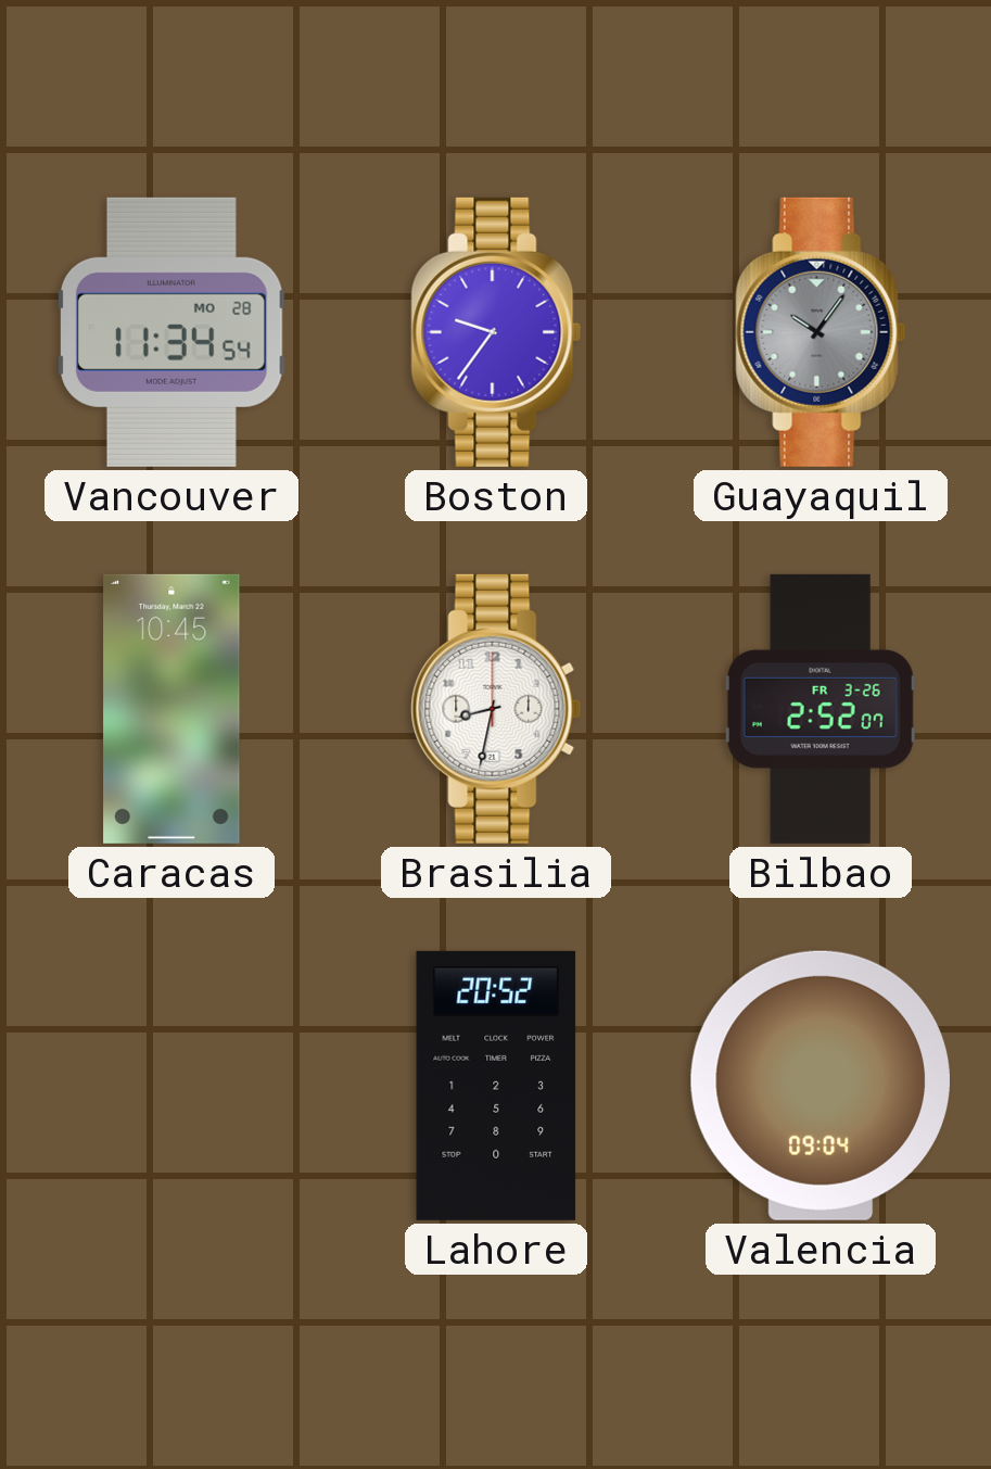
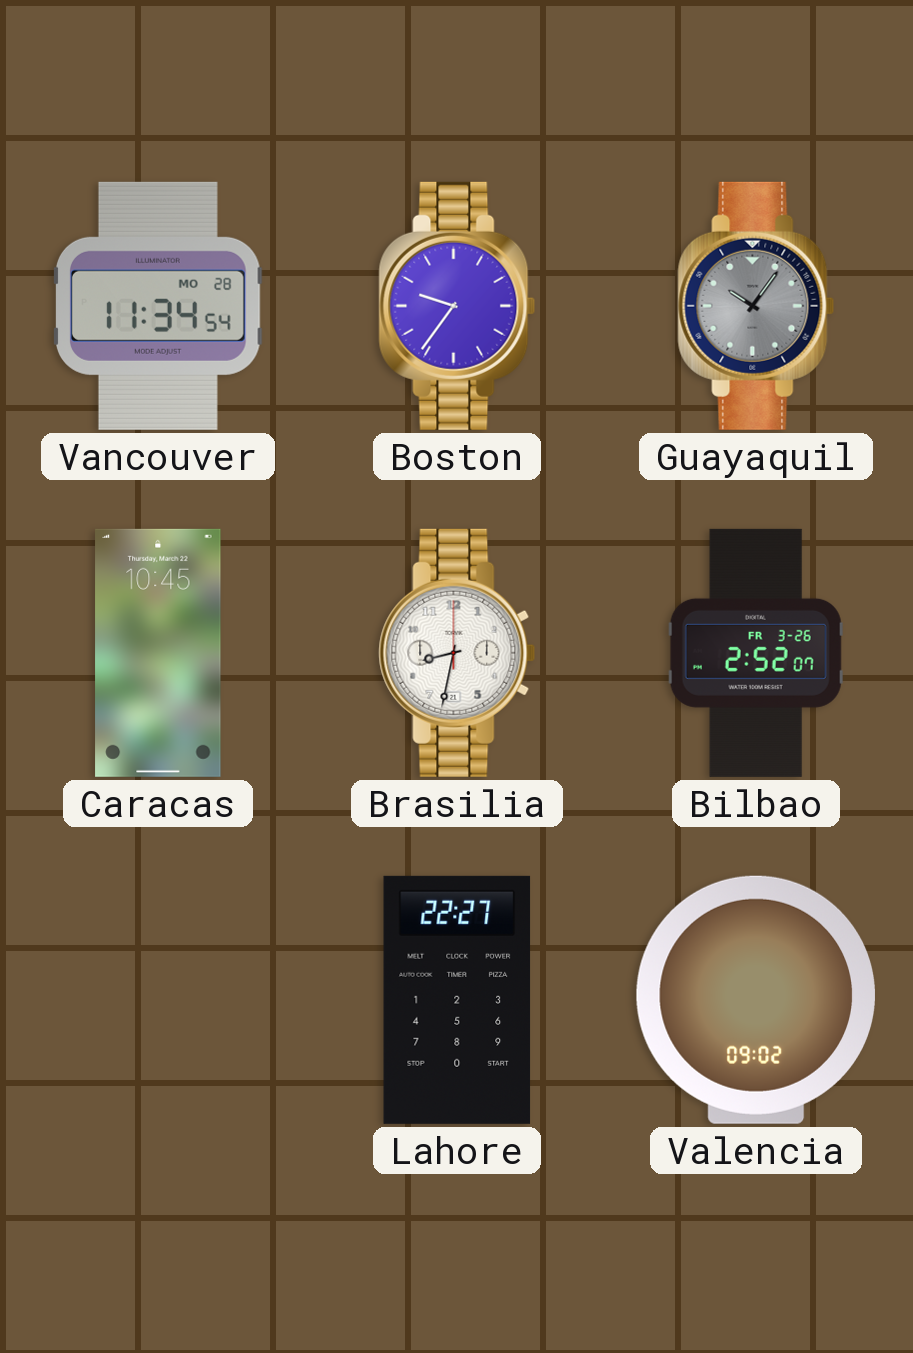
Lahore: 20:52 -> 22:27 (457, 1000)
Valencia: 09:04 -> 09:02 (756, 1000)
